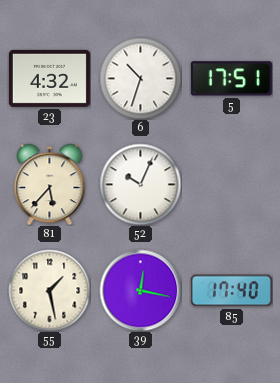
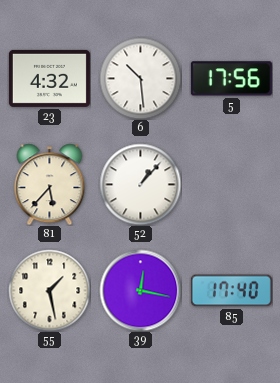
6: 10:33 -> 10:29 (140, 78)
5: 17:51 -> 17:56 (231, 79)
52: 10:04 -> 1:07 (140, 184)
